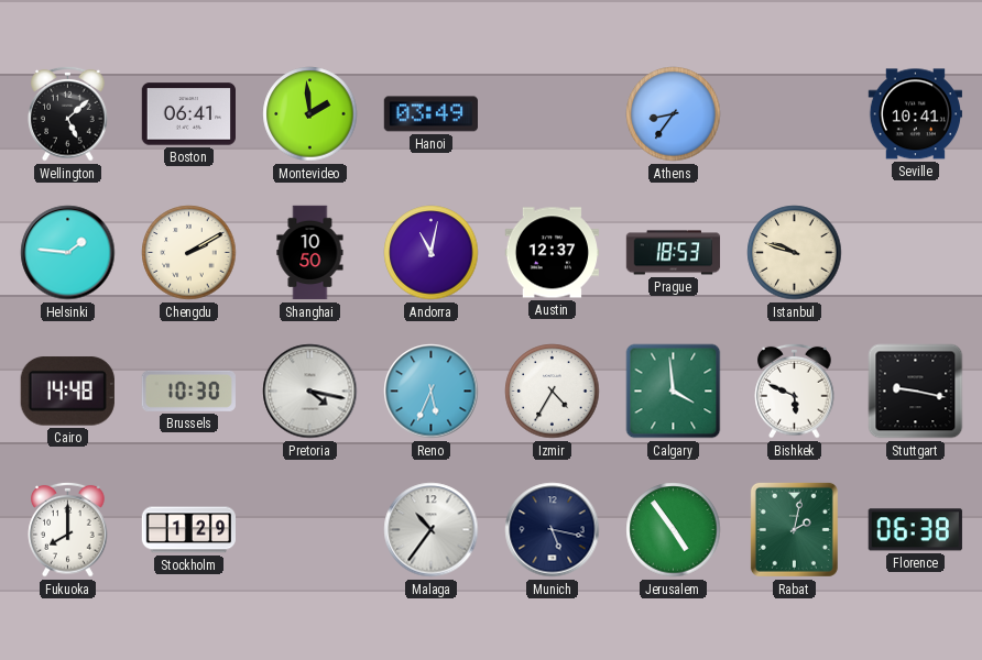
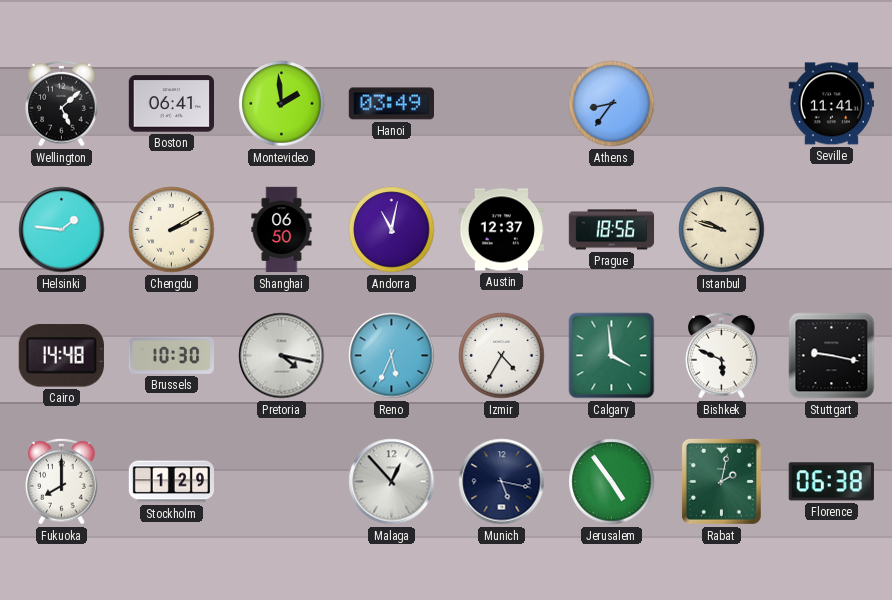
Seville: 10:41 -> 11:41 (831, 104)
Shanghai: 10:50 -> 06:50 (282, 230)
Prague: 18:53 -> 18:56 (612, 230)
Malaga: 10:36 -> 12:53 (392, 482)
